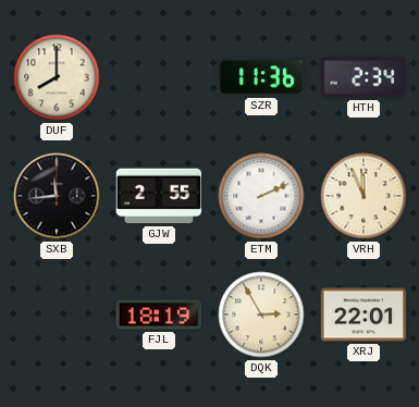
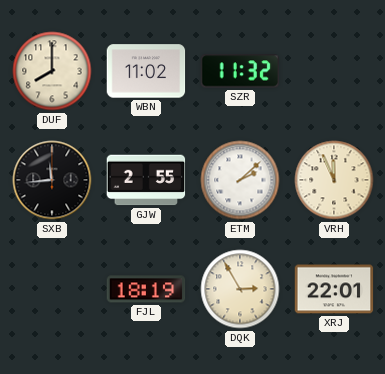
WBN: none -> 11:02 (146, 71)
SZR: 11:36 -> 11:32 (240, 71)
HTH: 2:34 -> none (363, 77)
ETM: 2:11 -> 2:08 (240, 180)
